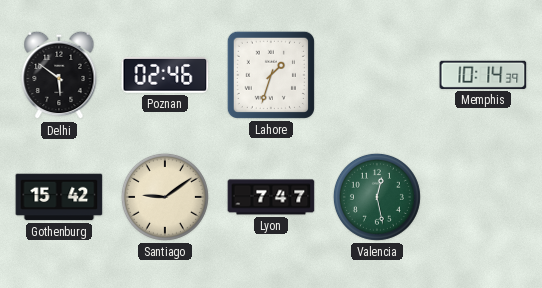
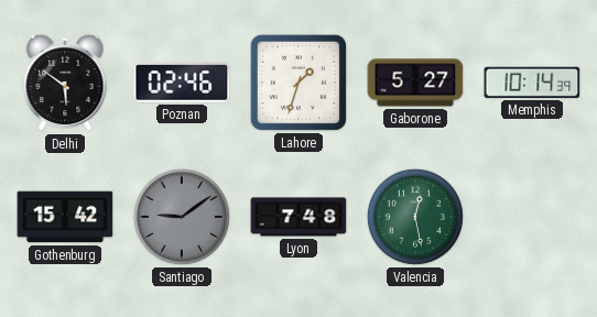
Gaborone: none -> 5:27 (415, 83)
Santiago dial: cream -> grey (182, 217)
Lyon: 7:47 -> 7:48 (298, 217)
